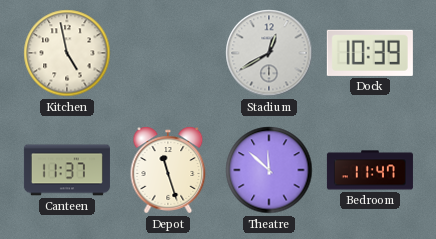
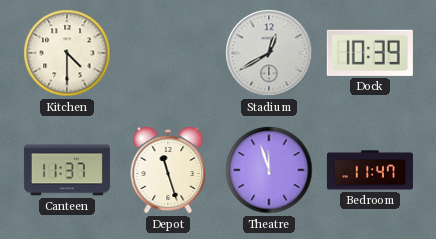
Kitchen: 4:58 -> 4:30 (67, 53)
Theatre: 11:52 -> 11:57 (269, 170)
